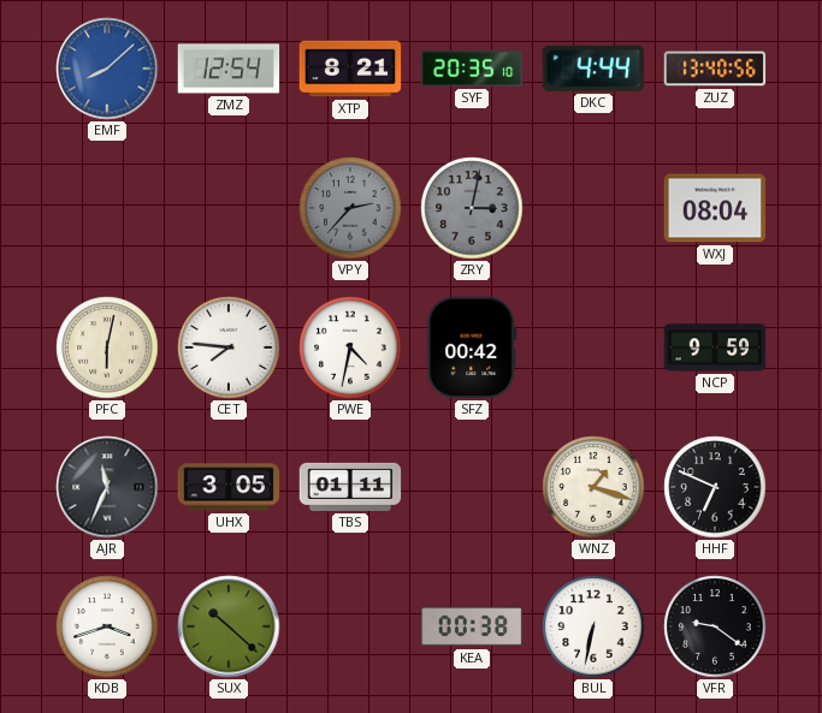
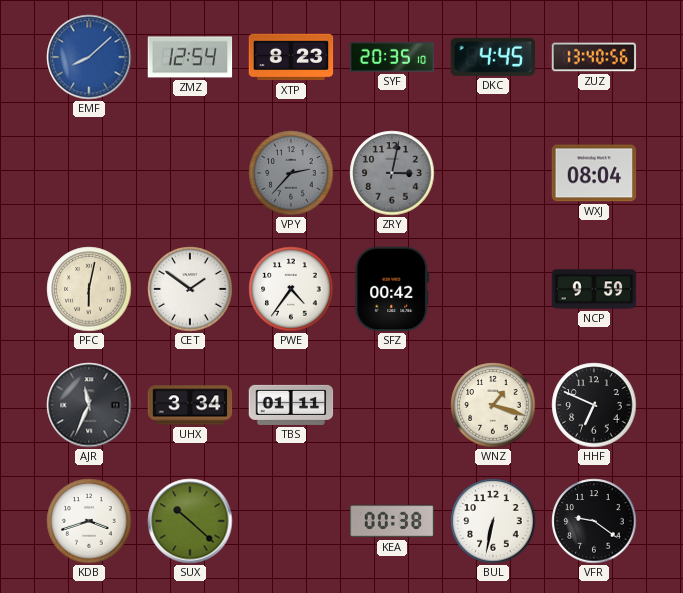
XTP: 8:21 -> 8:23 (291, 57)
DKC: 4:44 -> 4:45 (493, 57)
CET: 7:46 -> 1:51 (190, 289)
PWE: 4:32 -> 4:36 (291, 289)
UHX: 3:05 -> 3:34 (190, 405)
